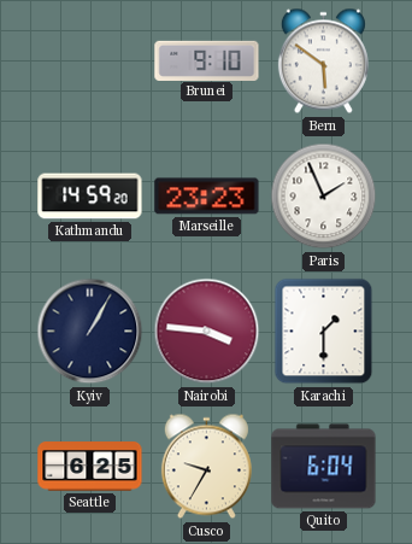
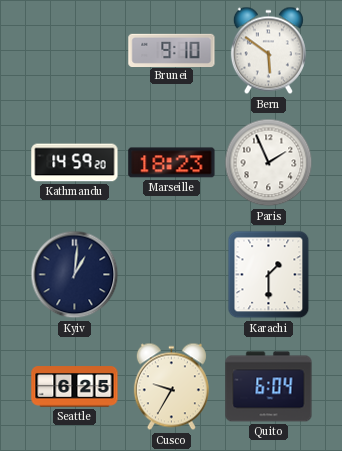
Marseille: 23:23 -> 18:23 (172, 163)
Kyiv: 1:05 -> 1:01 (75, 275)
Nairobi: 3:46 -> none (207, 332)
